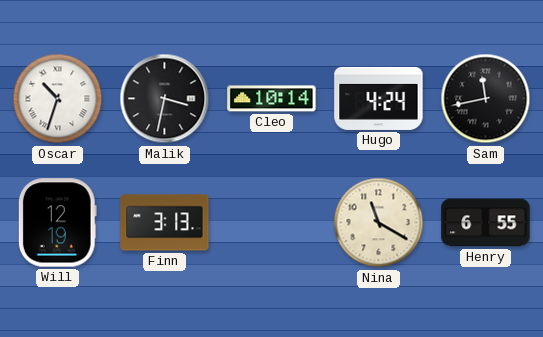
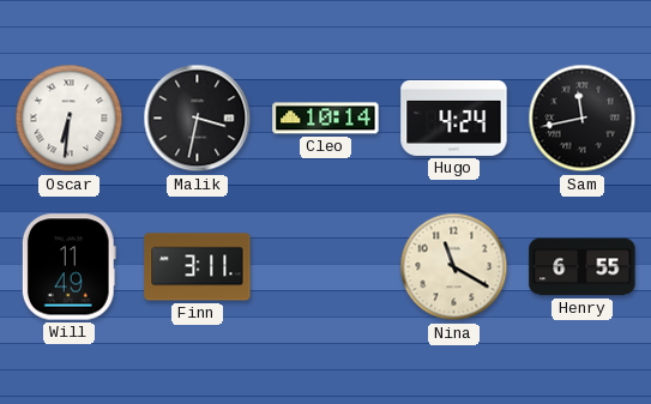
Oscar: 10:33 -> 6:31 (70, 119)
Will: 12:19 -> 11:49 (68, 267)
Finn: 3:13 -> 3:11 (198, 267)
